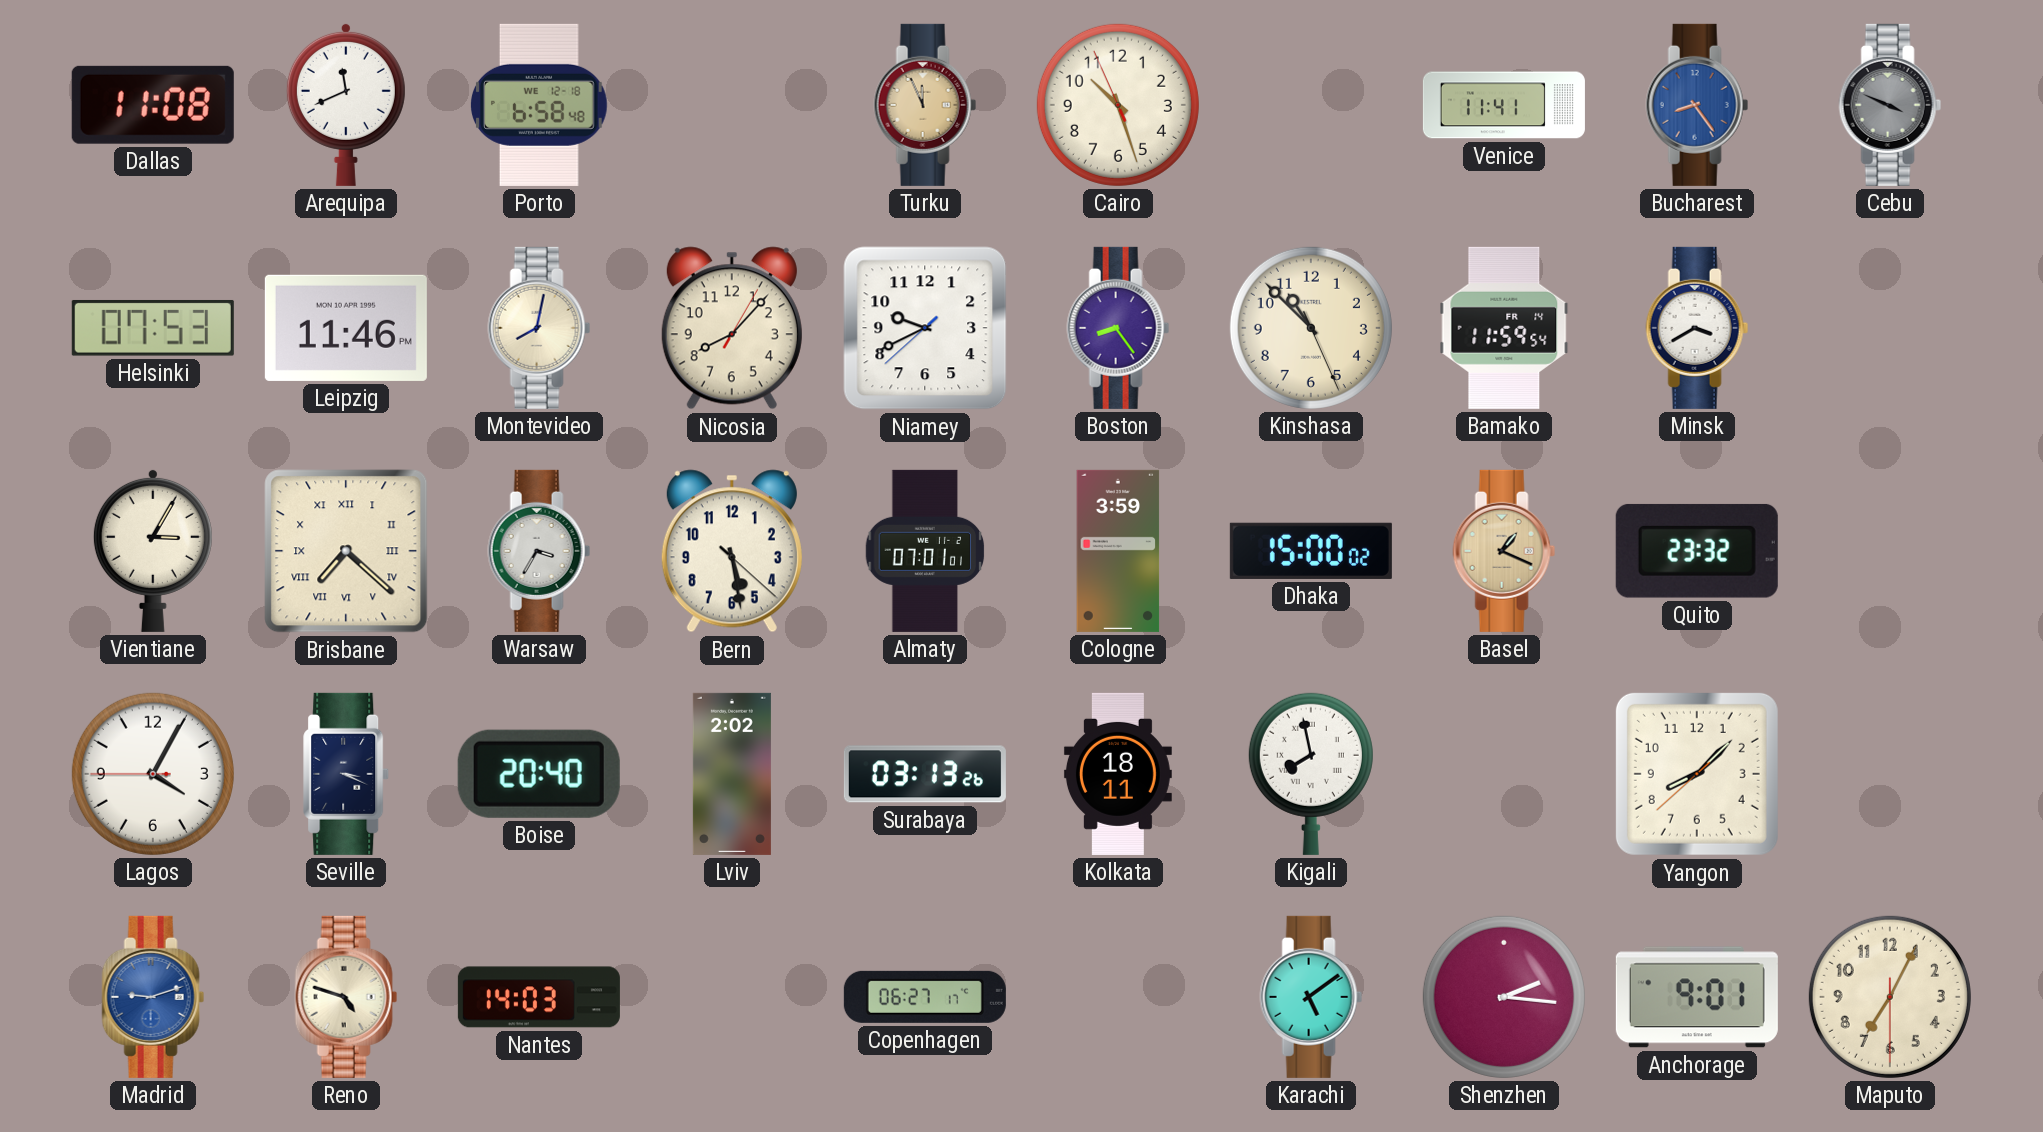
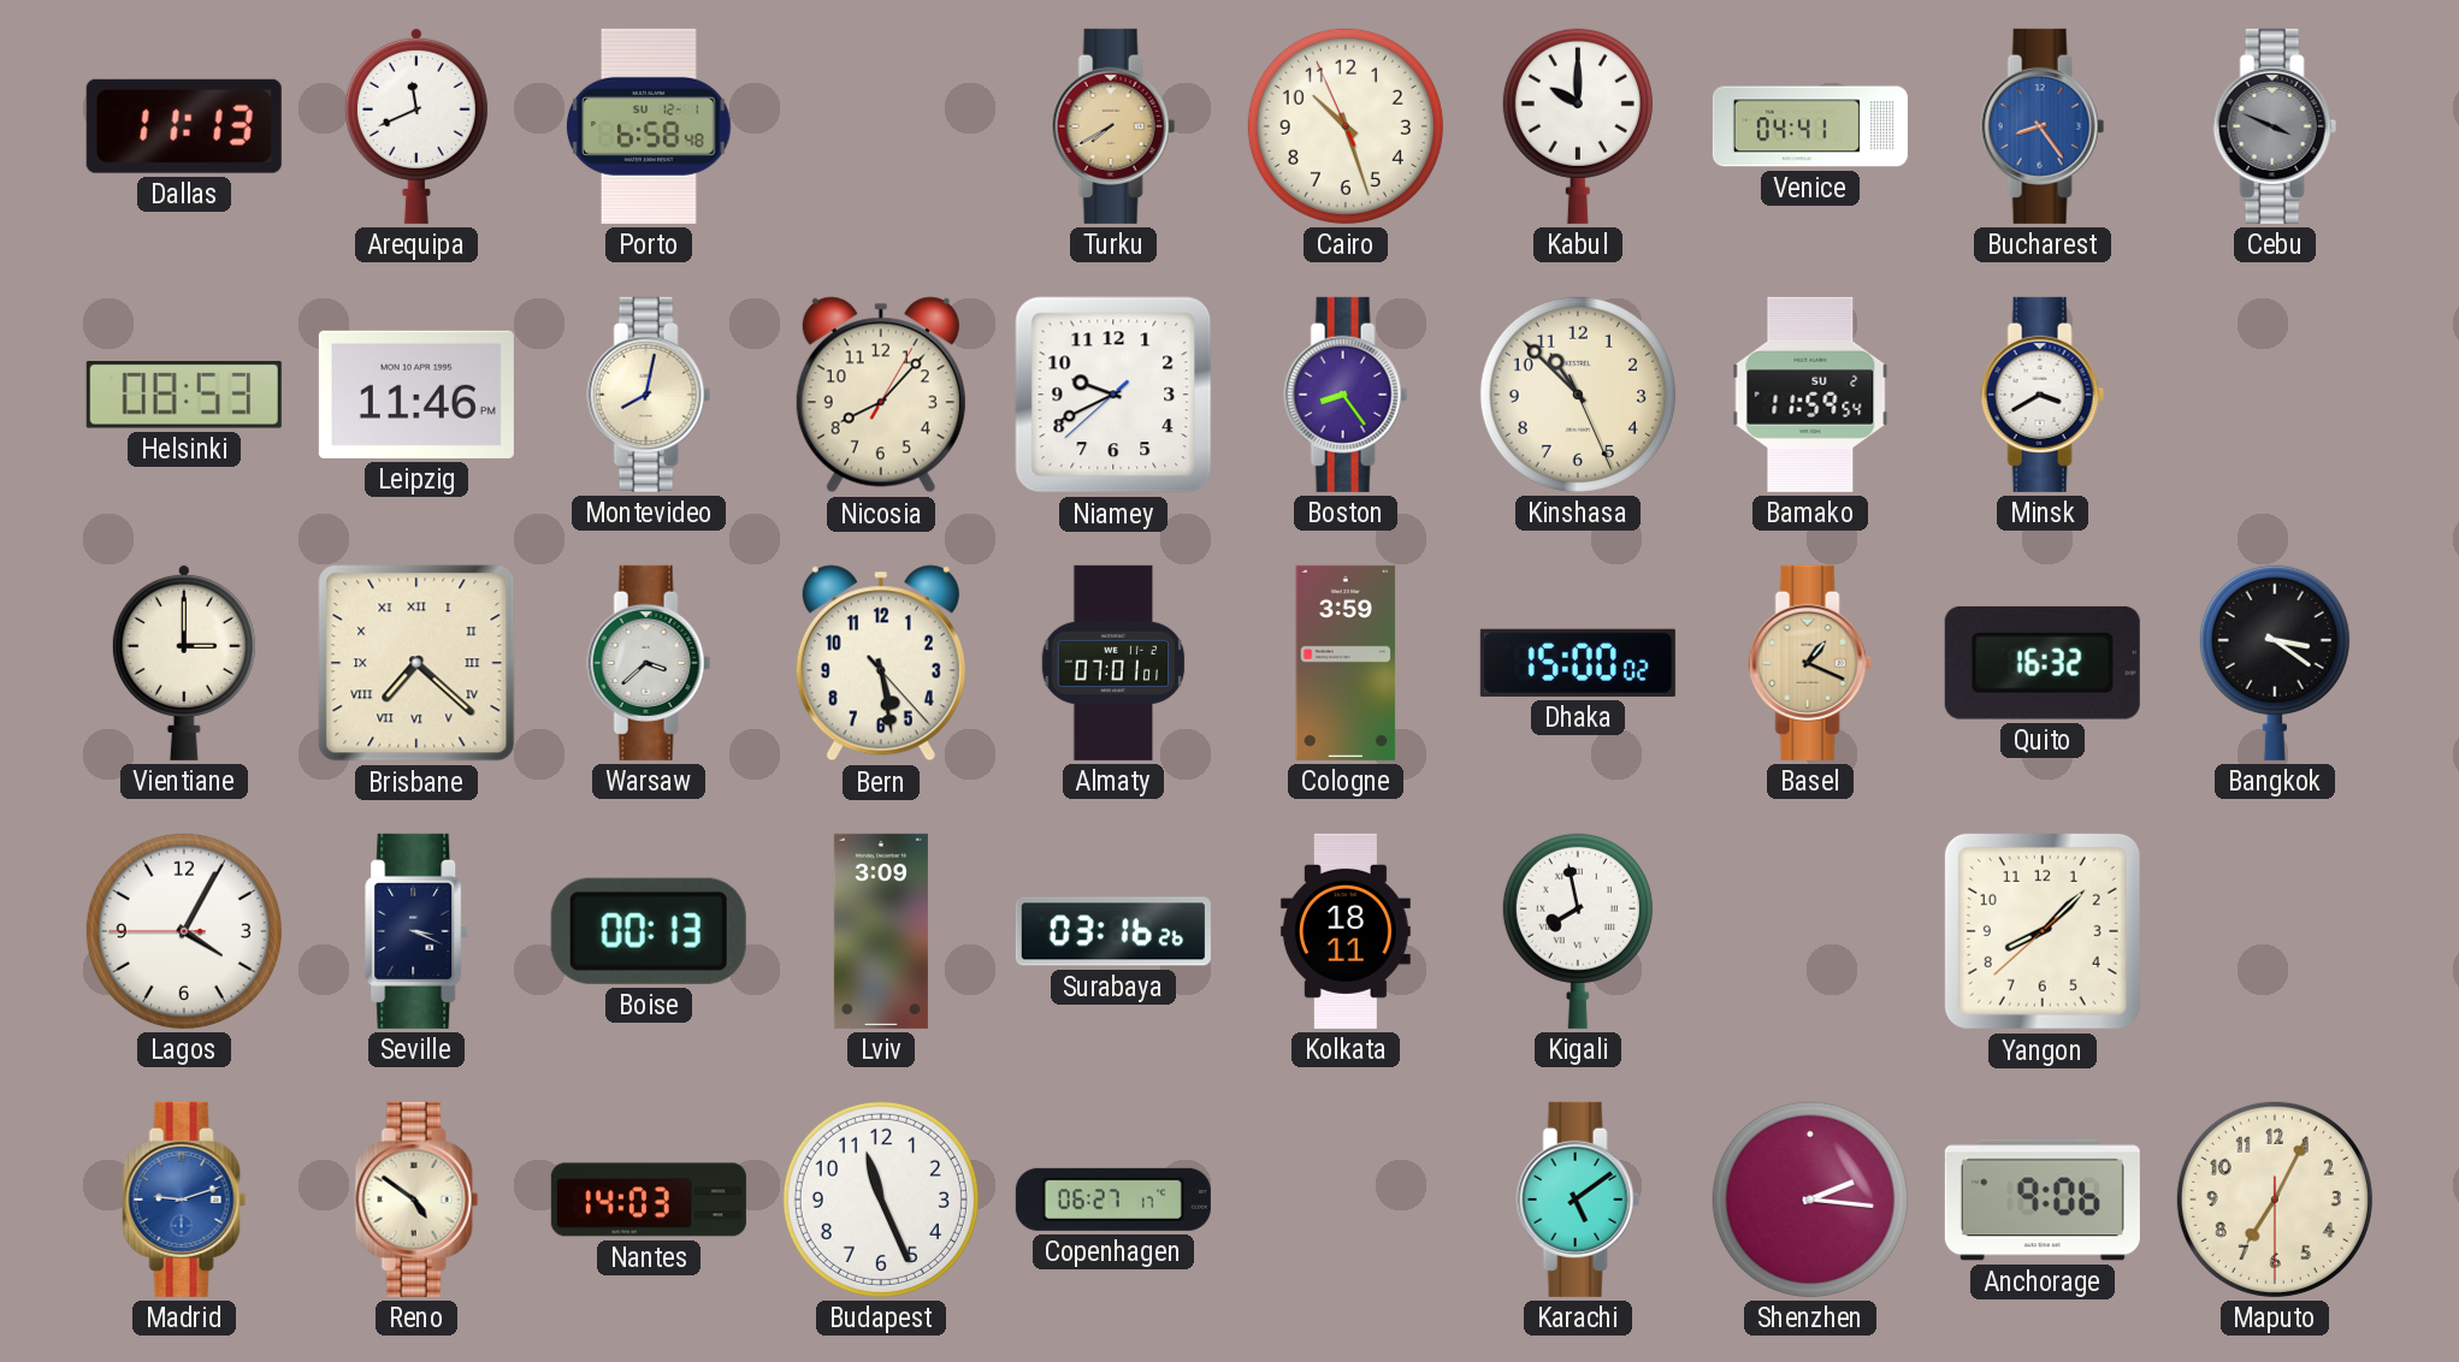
Dallas: 11:08 -> 11:13 (184, 126)
Porto date: WE 12-18 -> SU 12-1 (650, 126)
Turku: 11:56 -> 7:40 (1113, 126)
Kabul: none -> 10:00 (1578, 126)
Venice: 11:41 -> 04:41 (1810, 126)
Helsinki: 07:53 -> 08:53 (184, 395)
Bamako date: FR 14 -> SU 2 (1810, 395)
Vientiane: 3:05 -> 3:00 (184, 662)
Warsaw: 3:35 -> 3:38 (649, 663)
Bern: 5:28:22 -> 5:28:23 (881, 663)
Quito: 23:32 -> 16:32 (2043, 663)
Bangkok: none -> 3:21 (2275, 663)
Boise: 20:40 -> 00:13 (649, 931)
Lviv: 2:02 -> 3:09 (881, 931)
Surabaya: 03:13 -> 03:16 (1113, 931)
Reno: 4:48 -> 4:51 (416, 1200)
Budapest: none -> 11:26 (881, 1200)
Anchorage: 9:01 -> 9:06 (2043, 1200)
